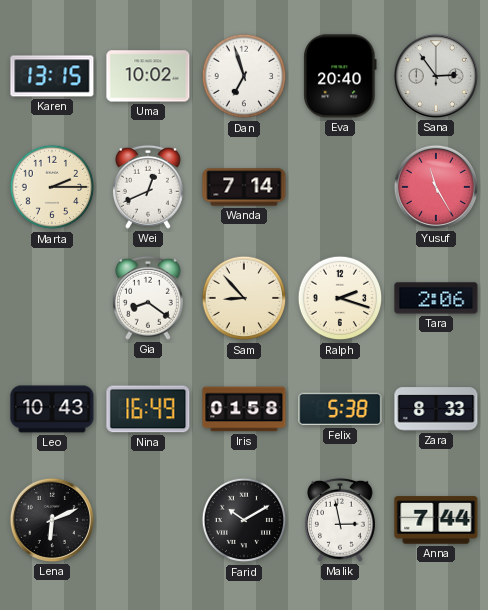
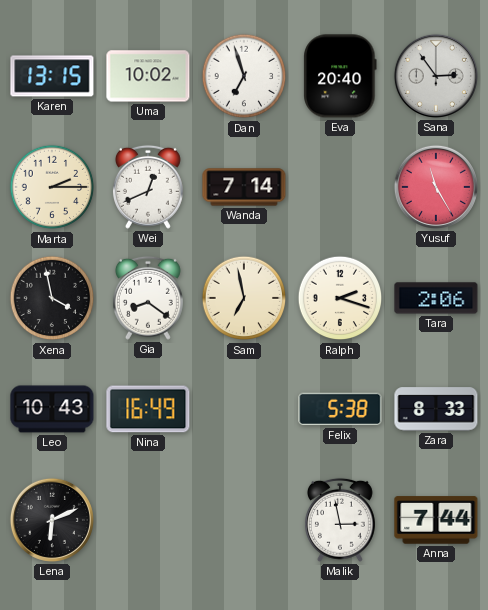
Xena: none -> 3:58 (52, 298)
Sam: 8:53 -> 6:58 (244, 298)
Iris: 01:58 -> none (244, 409)
Farid: 10:10 -> none (244, 520)
